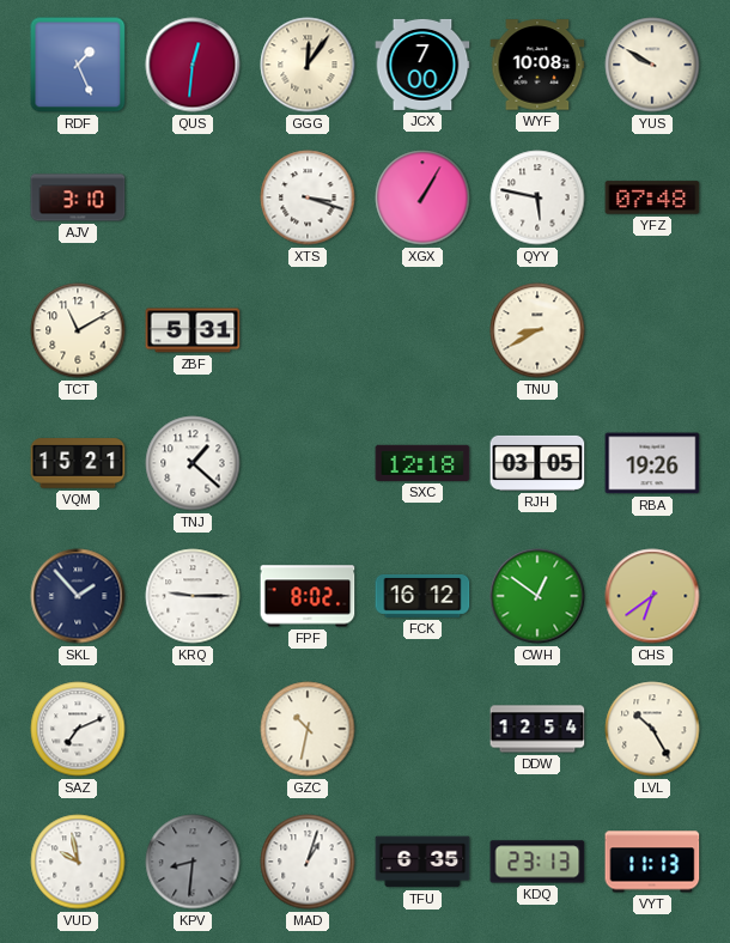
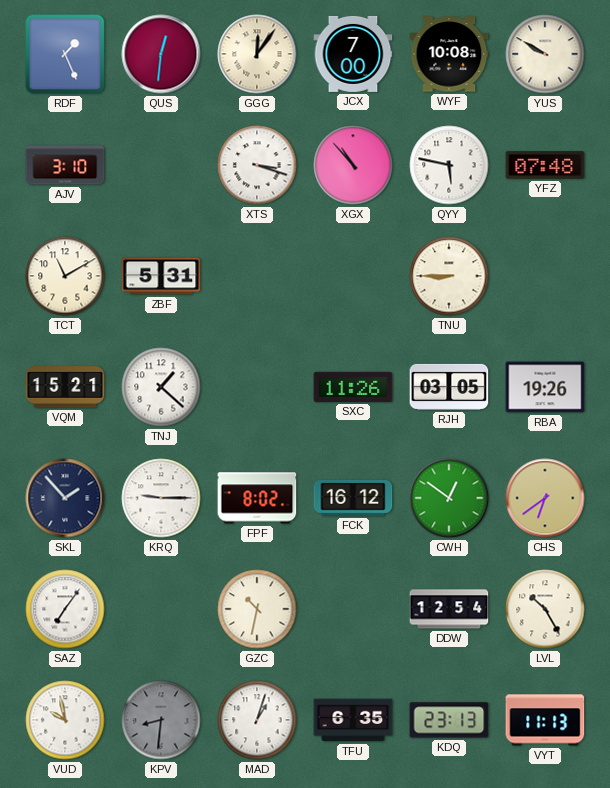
XGX: 1:05 -> 10:53 (353, 165)
TNU: 8:40 -> 8:45 (449, 276)
SXC: 12:18 -> 11:26 (353, 387)
SAZ: 7:11 -> 7:06 (65, 609)
